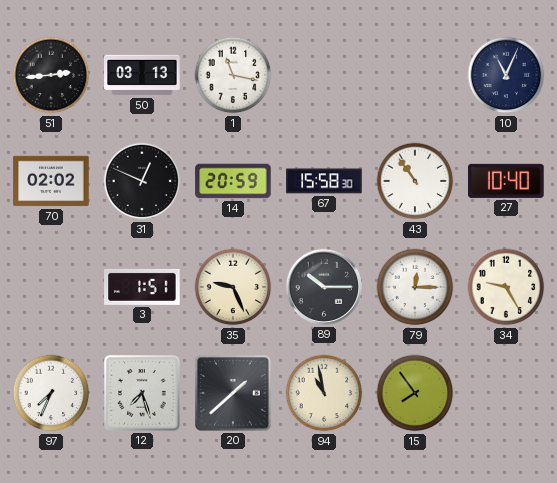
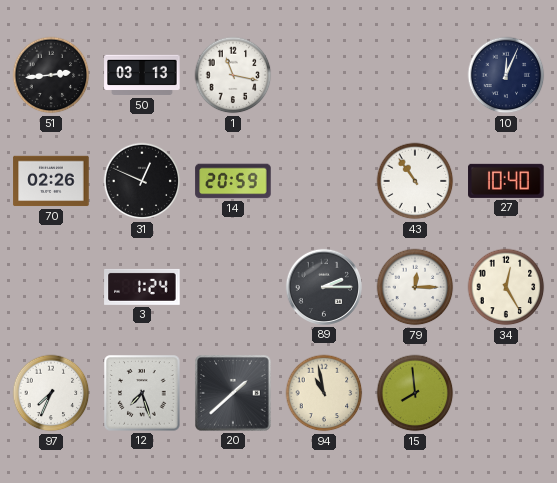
10: 11:04 -> 12:04 (506, 75)
70: 02:02 -> 02:26 (51, 181)
67: 15:58 -> none (324, 181)
3: 1:51 -> 1:24 (142, 287)
35: 9:26 -> none (233, 287)
89: 10:15 -> 2:15 (324, 287)
34: 9:25 -> 12:25 (506, 287)
15: 7:54 -> 7:59 (415, 393)
